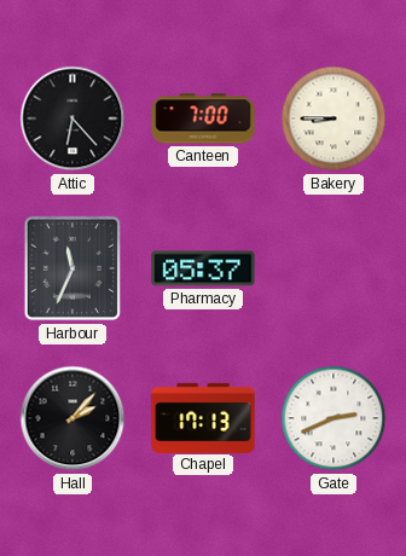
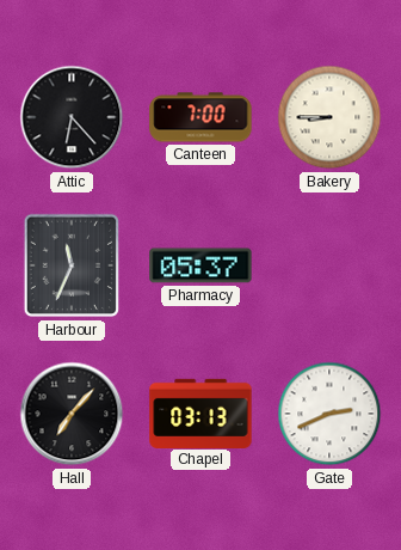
Hall: 2:07 -> 7:07 (72, 414)
Chapel: 17:13 -> 03:13 (200, 412)
